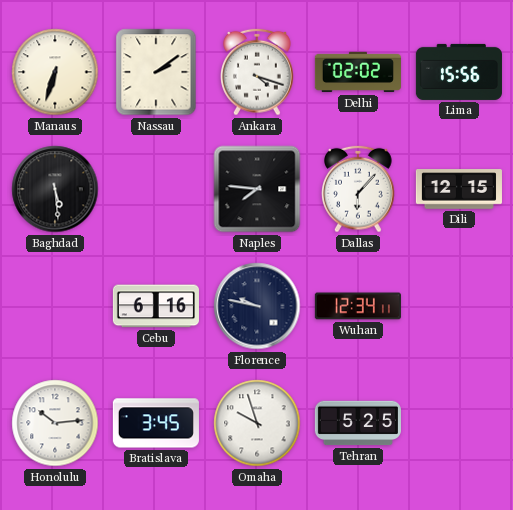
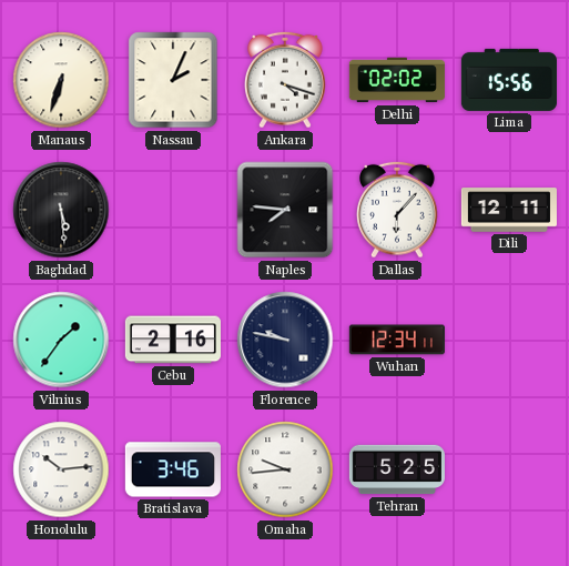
Nassau: 2:09 -> 2:04 (173, 80)
Dili: 12:15 -> 12:11 (509, 210)
Vilnius: none -> 1:36 (61, 340)
Cebu: 6:16 -> 2:16 (173, 340)
Bratislava: 3:45 -> 3:46 (173, 469)
Omaha: 9:57 -> 9:44 (285, 469)
